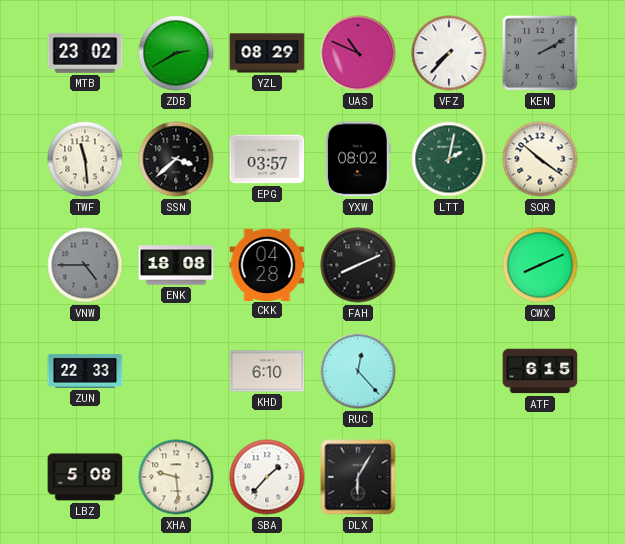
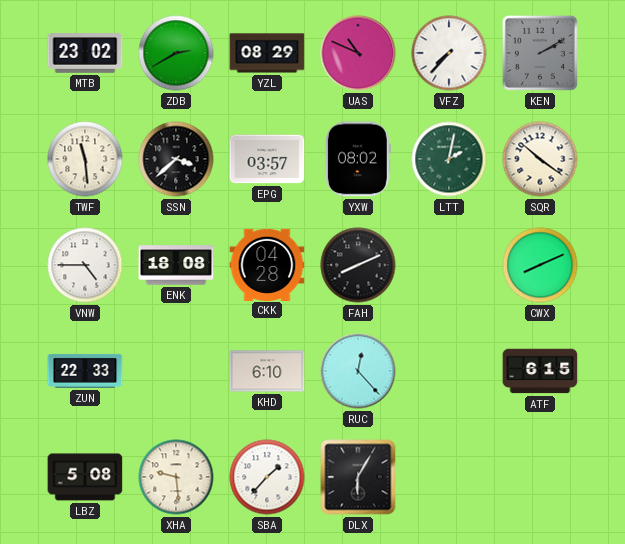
VNW dial: grey -> white (85, 265)
